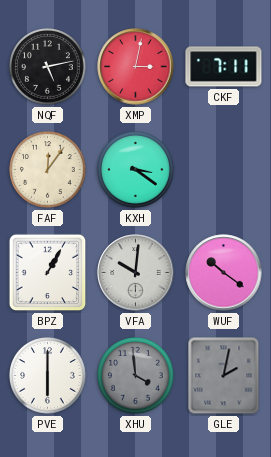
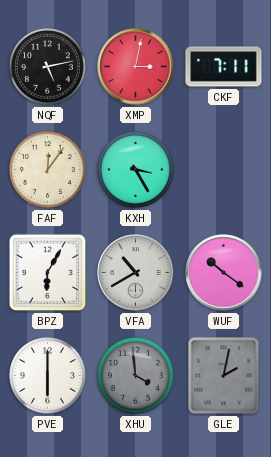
KXH: 3:21 -> 3:25 (136, 170)
BPZ: 1:05 -> 6:05 (48, 273)
VFA: 10:01 -> 10:40 (136, 273)
